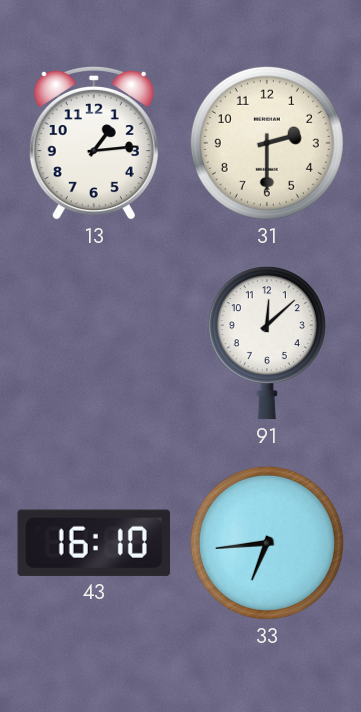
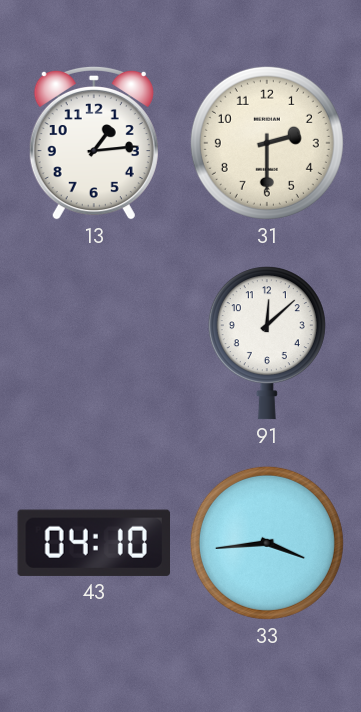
43: 16:10 -> 04:10 (93, 543)
33: 6:44 -> 3:44 (267, 543)
